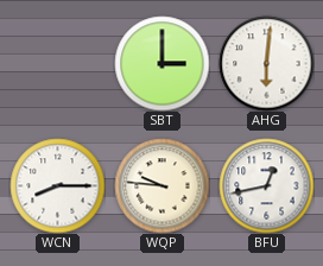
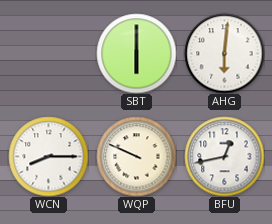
SBT: 3:00 -> 6:00 (136, 53)
WQP: 9:46 -> 9:49 (136, 156)
